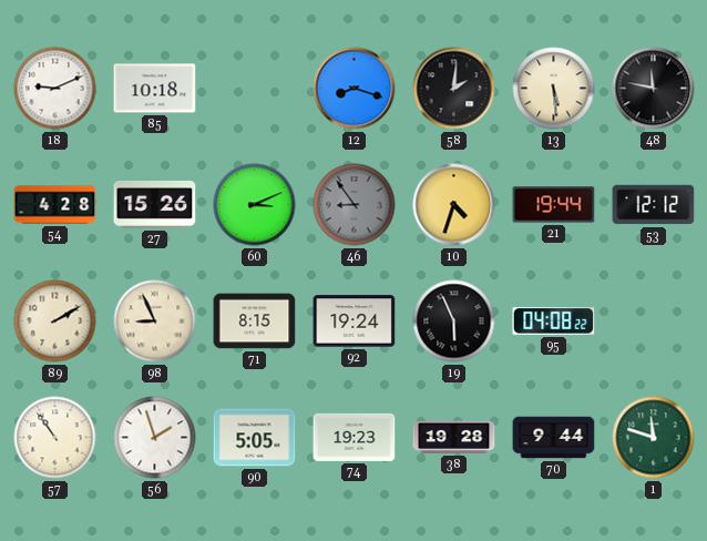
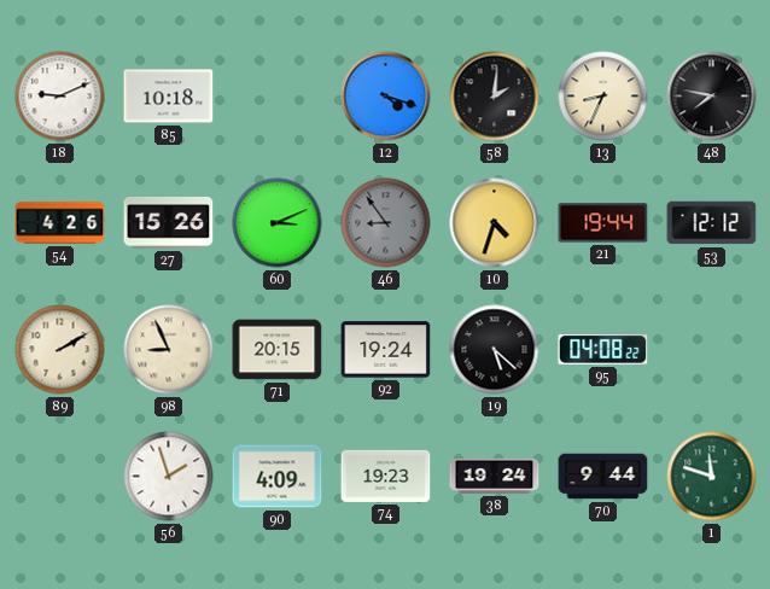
12: 8:18 -> 4:18 (386, 97)
13: 5:29 -> 8:34 (603, 97)
48: 11:47 -> 7:47 (712, 97)
54: 4:28 -> 4:26 (60, 223)
71: 8:15 -> 20:15 (278, 350)
19: 5:56 -> 5:22 (495, 350)
57: 10:54 -> none (55, 438)
90: 5:05 -> 4:09 (278, 477)
38: 19:28 -> 19:24 (495, 476)
